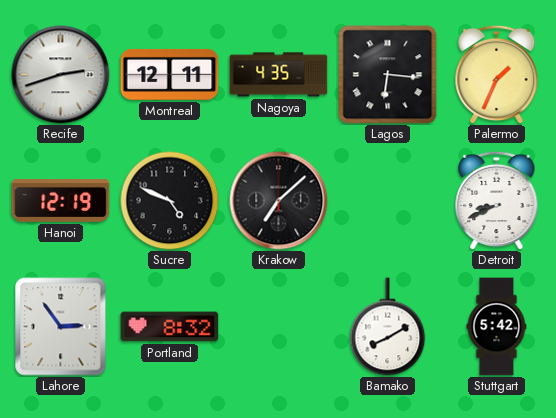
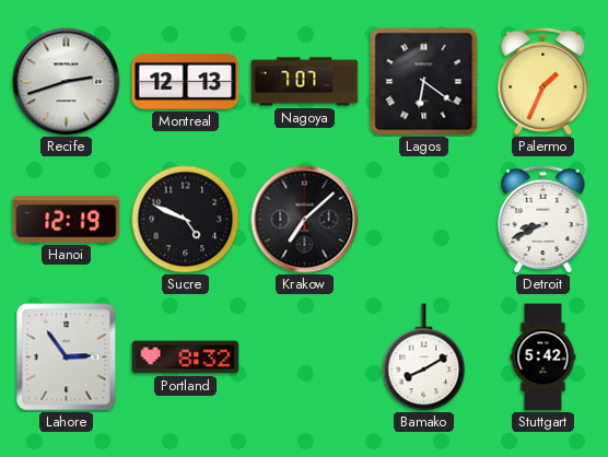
Montreal: 12:11 -> 12:13 (186, 81)
Nagoya: 4:35 -> 7:07 (305, 82)
Lagos: 6:16 -> 6:21 (424, 82)
